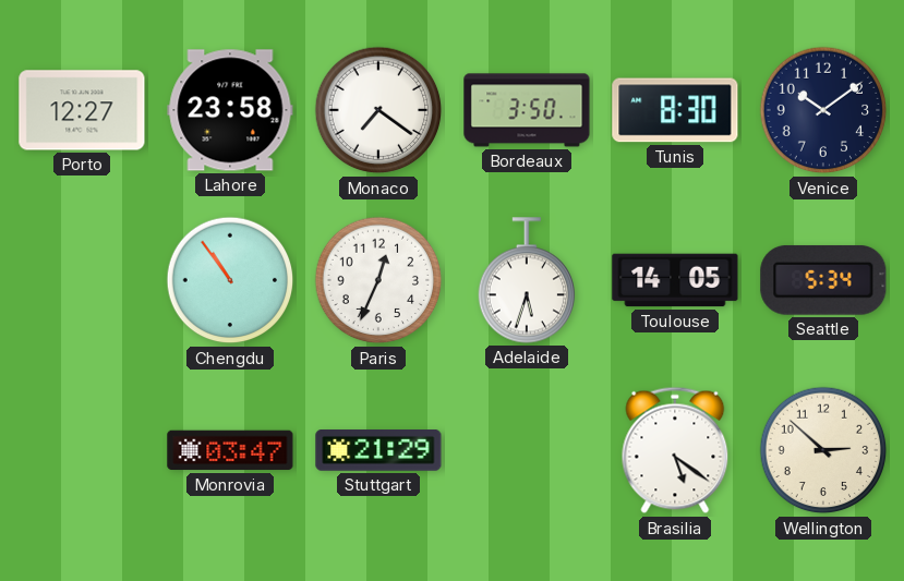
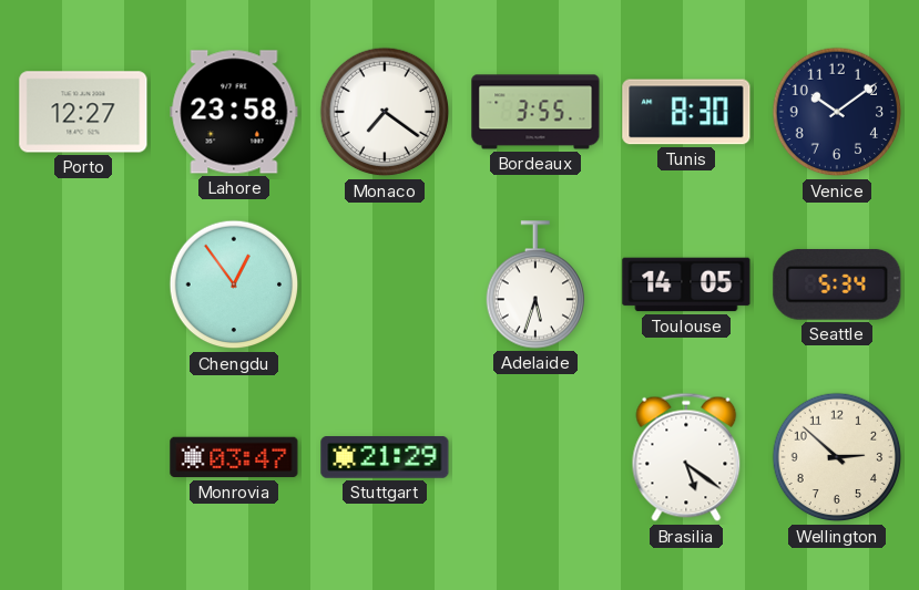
Bordeaux: 3:50 -> 3:55 (535, 112)
Chengdu: 10:54 -> 12:54 (234, 284)
Paris: 12:34 -> none (378, 280)
